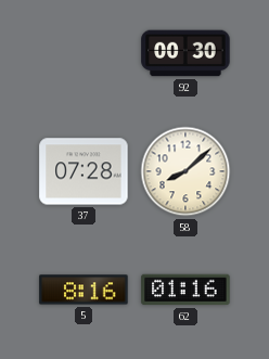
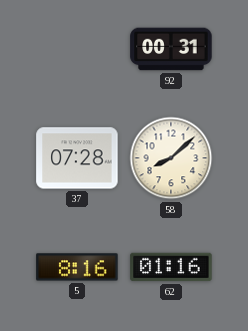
92: 00:30 -> 00:31 (171, 49)
